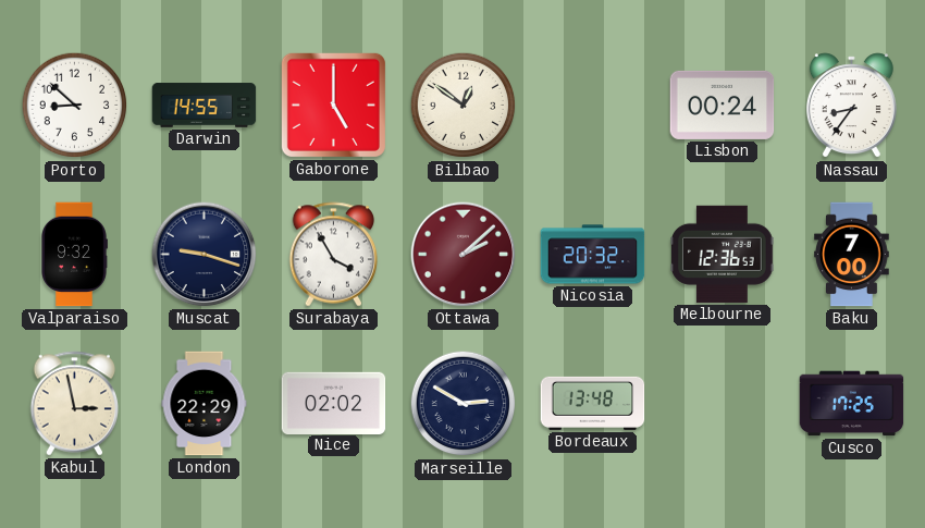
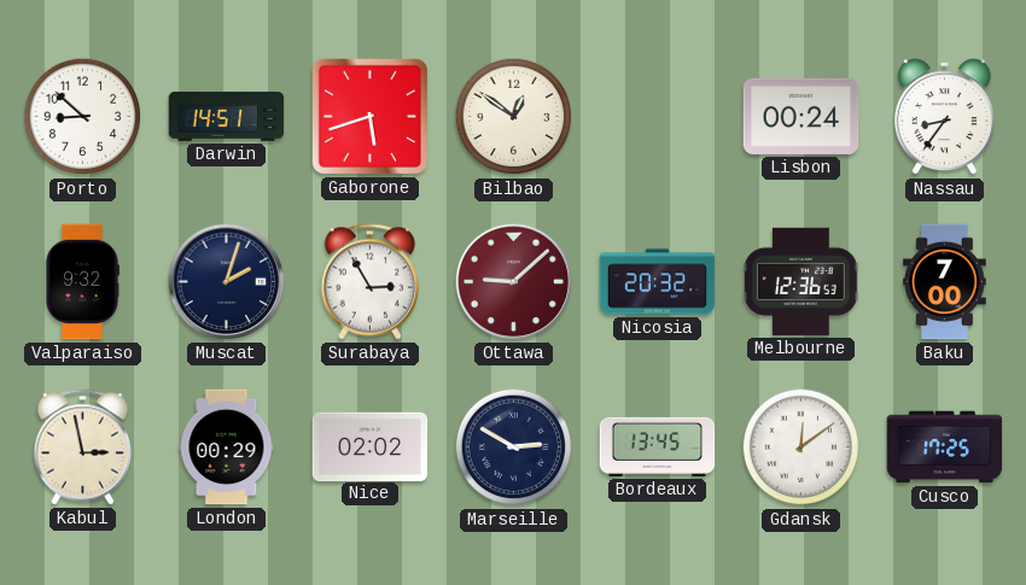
Darwin: 14:55 -> 14:51 (227, 117)
Gaborone: 5:00 -> 5:42 (369, 116)
Muscat: 9:18 -> 2:03 (227, 282)
Surabaya: 3:55 -> 2:55 (371, 282)
Ottawa: 2:08 -> 9:08 (514, 282)
London: 22:29 -> 00:29 (227, 447)
Bordeaux: 13:48 -> 13:45 (658, 446)
Gdansk: none -> 12:09 (801, 447)
